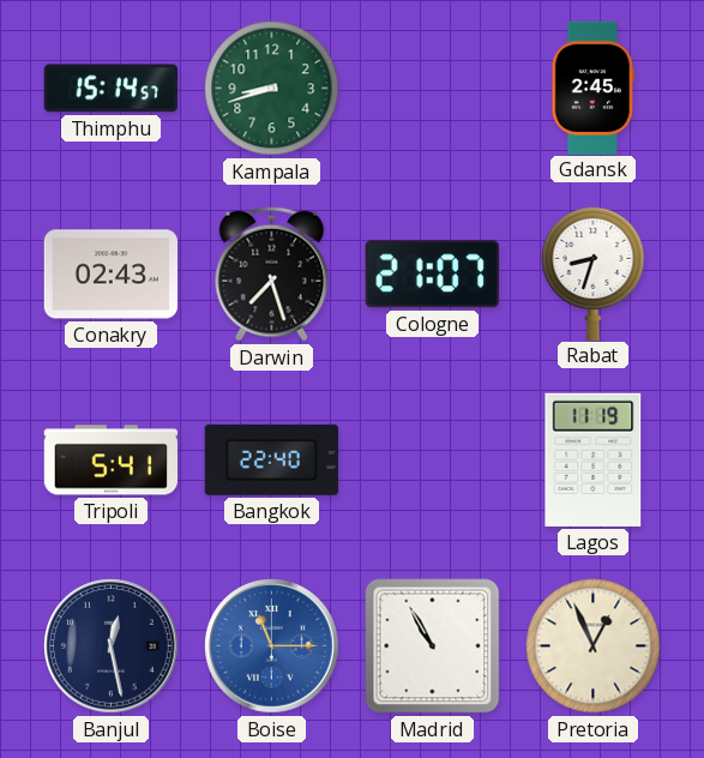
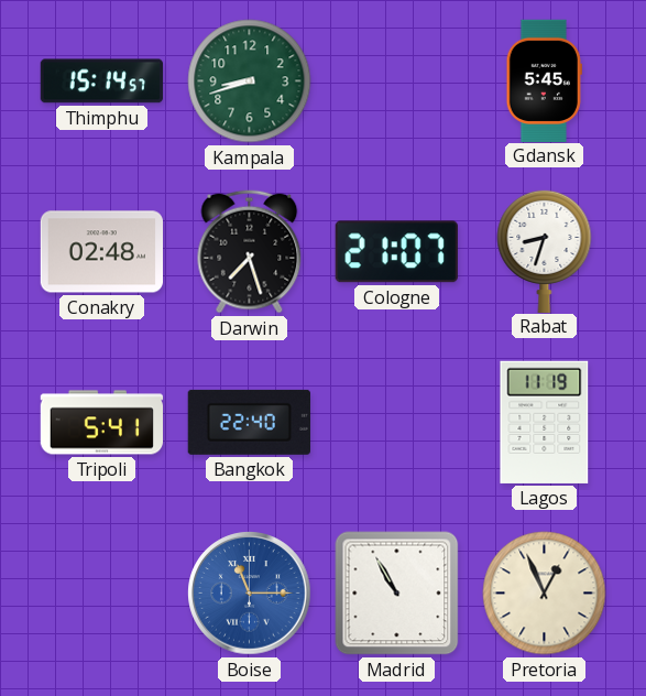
Gdansk: 2:45 -> 5:45 (544, 80)
Conakry: 02:43 -> 02:48 (101, 252)
Banjul: 12:28 -> none (112, 646)
